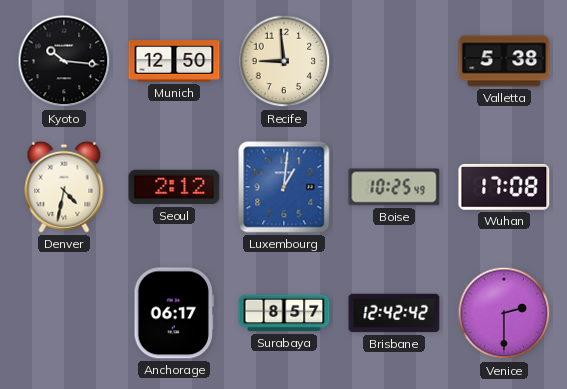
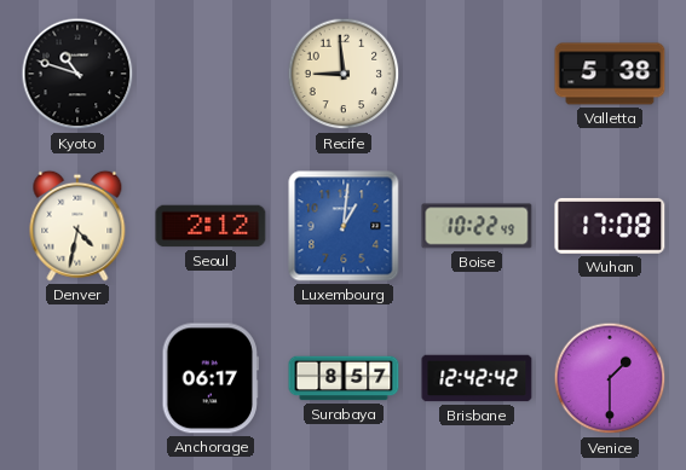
Kyoto: 10:16 -> 10:48 (77, 74)
Munich: 12:50 -> none (174, 61)
Boise: 10:25 -> 10:22 (477, 226)
Venice: 2:30 -> 1:30 (610, 378)
